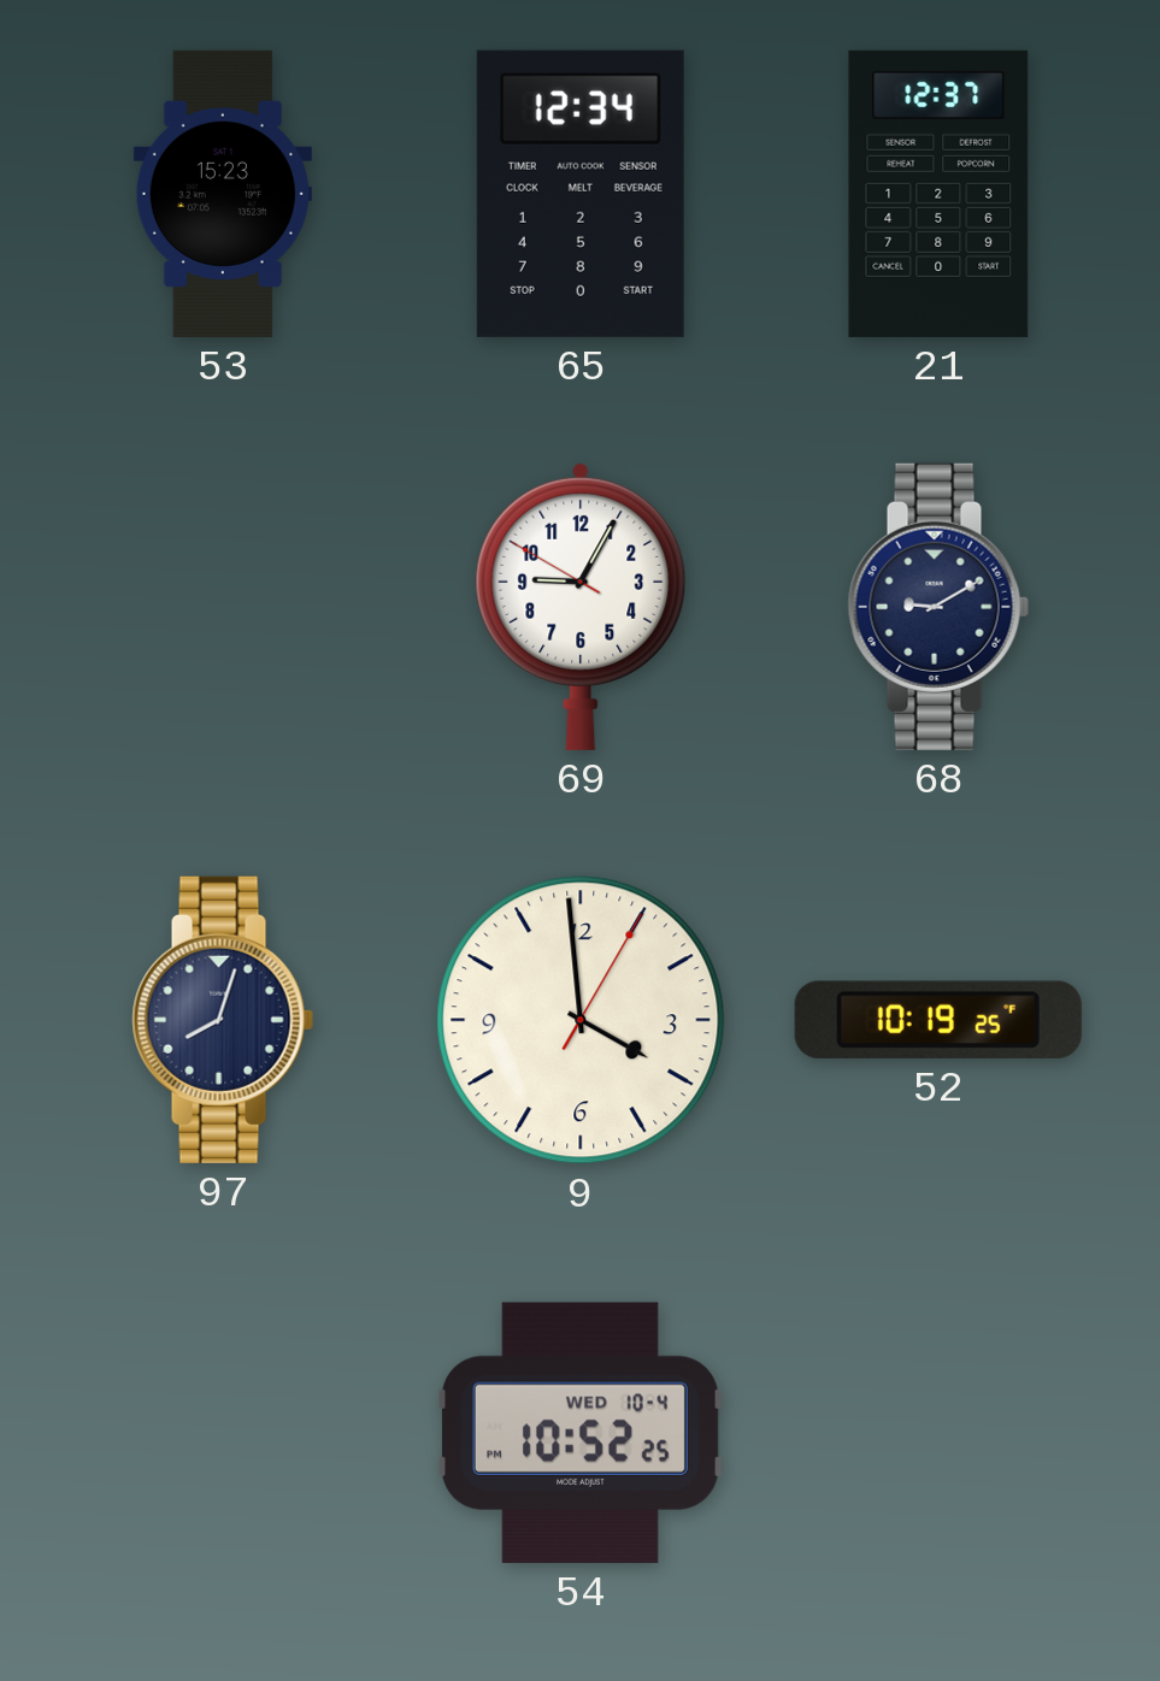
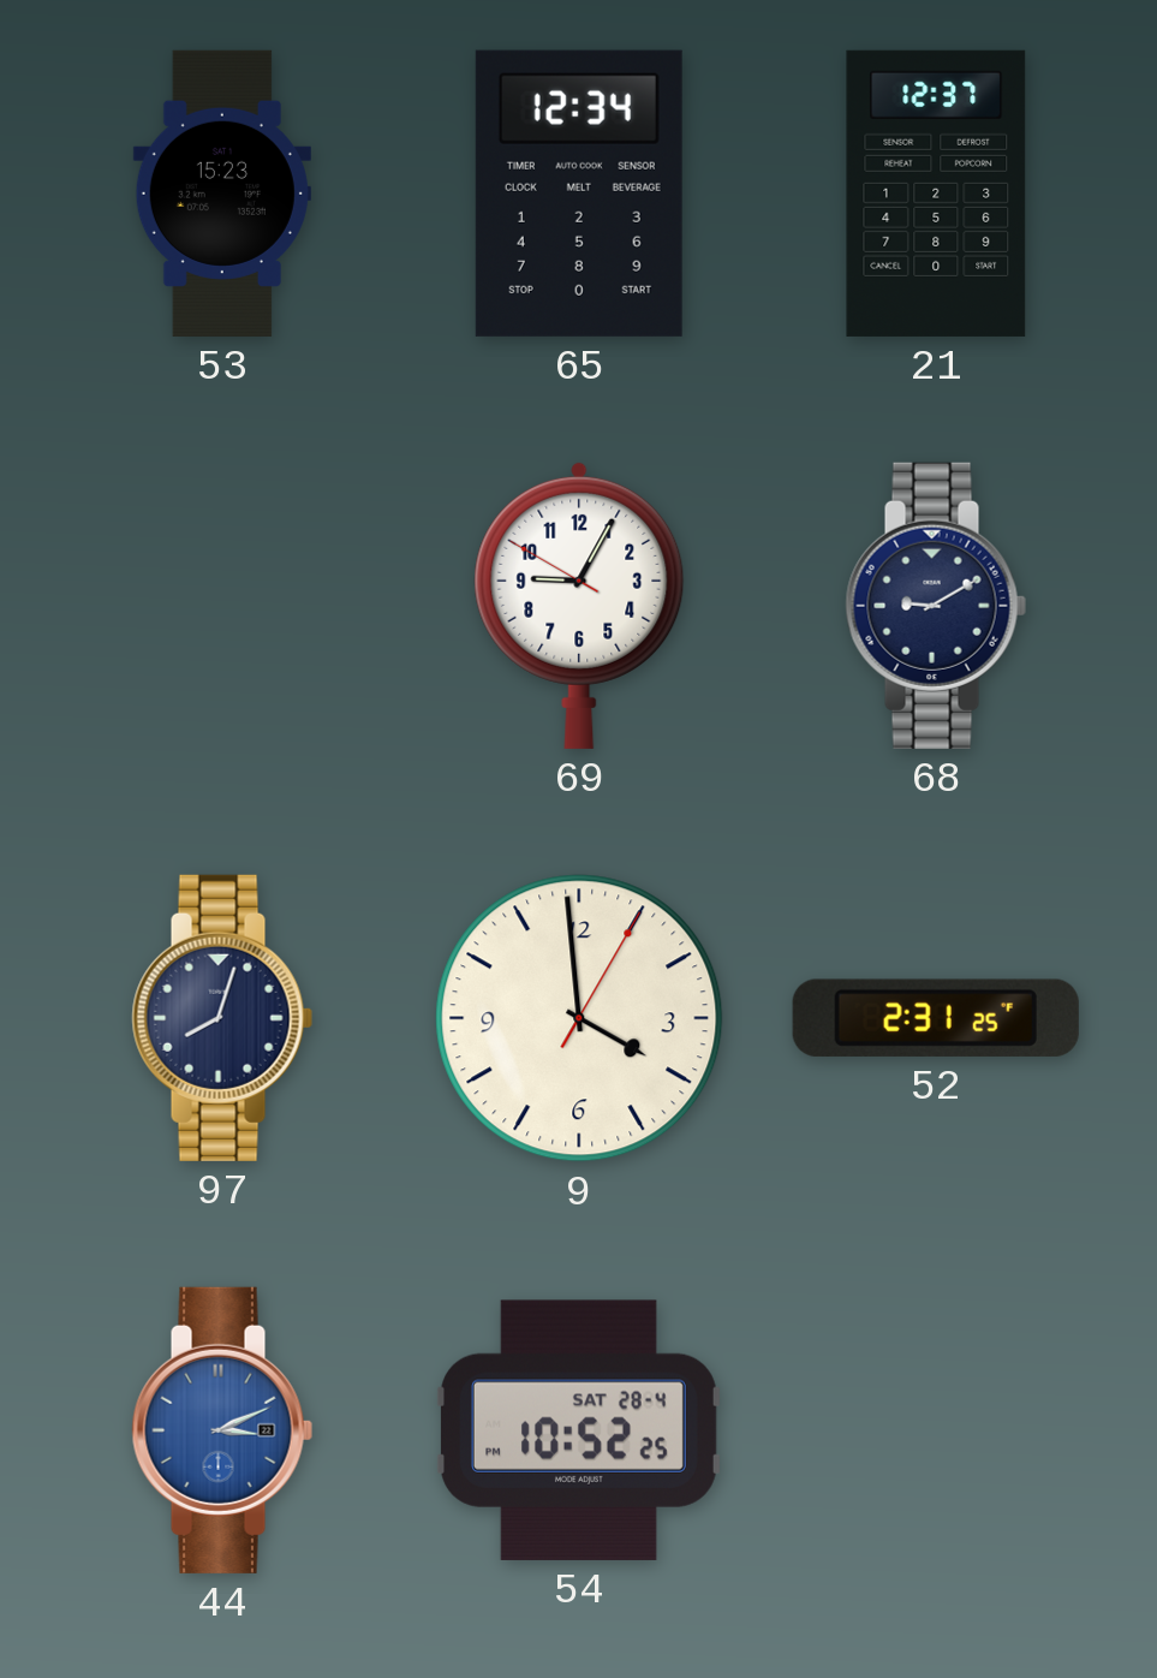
52: 10:19 -> 2:31 (936, 1018)
44: none -> 3:11 (222, 1430)
54 date: WED 10-4 -> SAT 28-4 (579, 1430)
